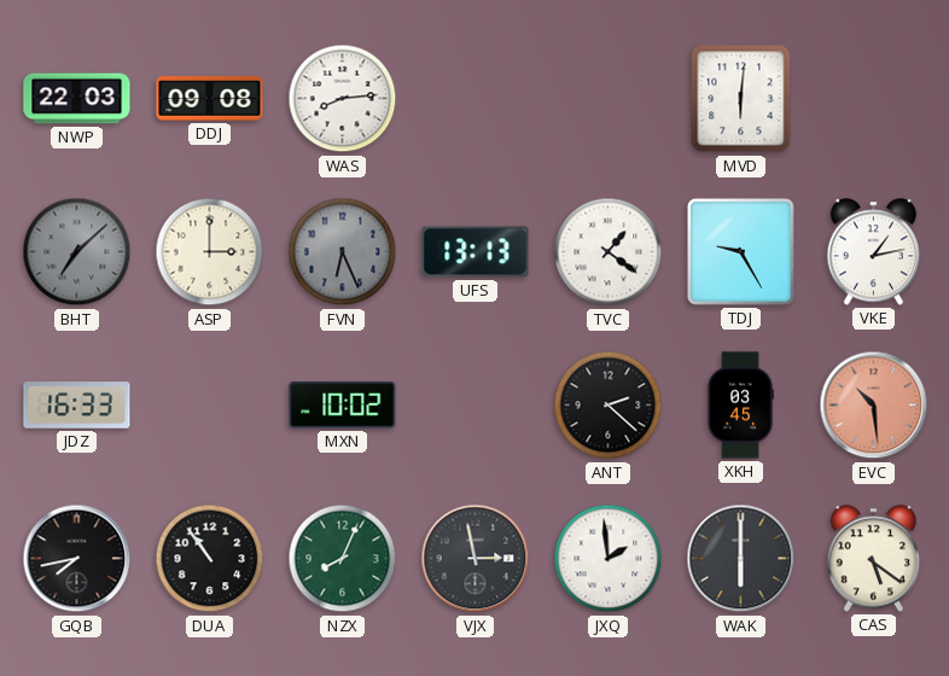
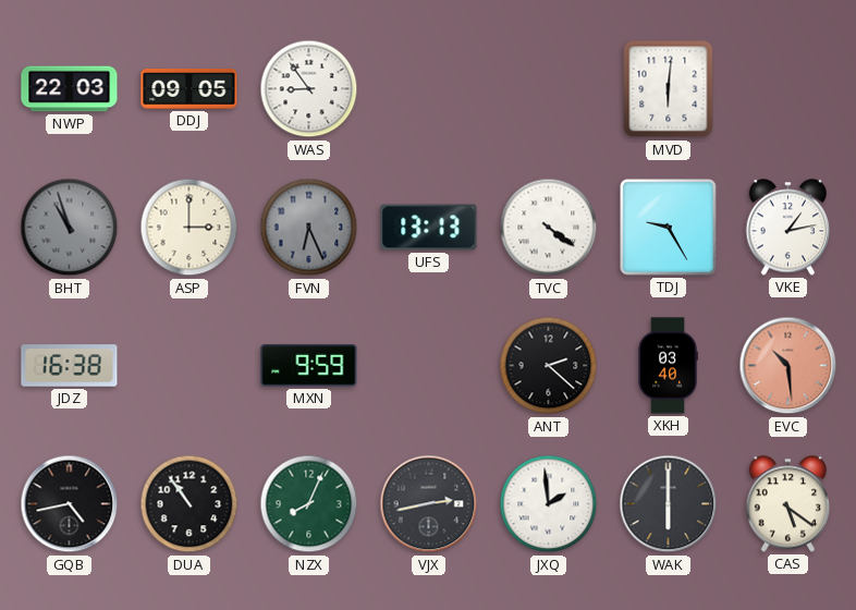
DDJ: 09:08 -> 09:05 (189, 89)
WAS: 8:14 -> 8:54 (309, 89)
BHT: 7:08 -> 10:57 (70, 228)
TVC: 1:21 -> 4:21 (549, 228)
JDZ: 16:33 -> 16:38 (70, 366)
MXN: 10:02 -> 9:59 (309, 366)
XKH: 03:45 -> 03:40 (668, 366)
GQB: 7:43 -> 4:43 (70, 504)
VJX: 2:58 -> 2:43 (429, 504)
